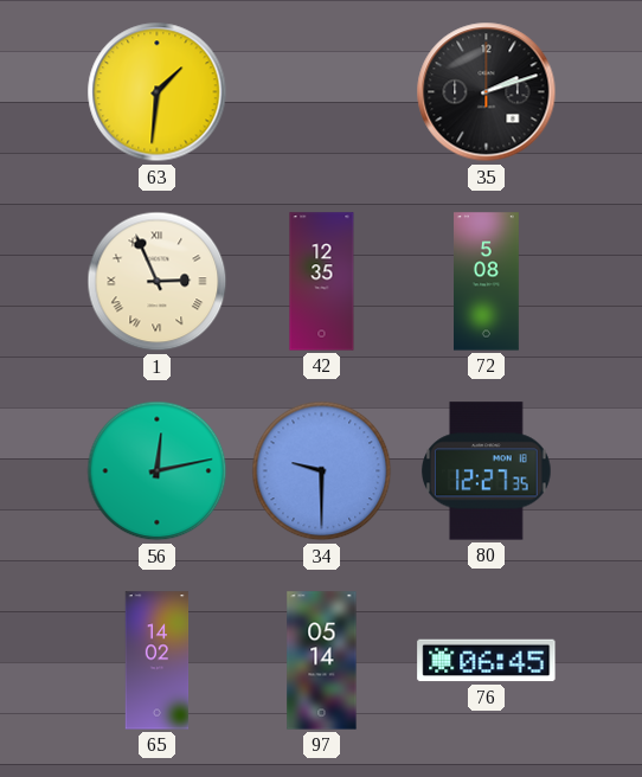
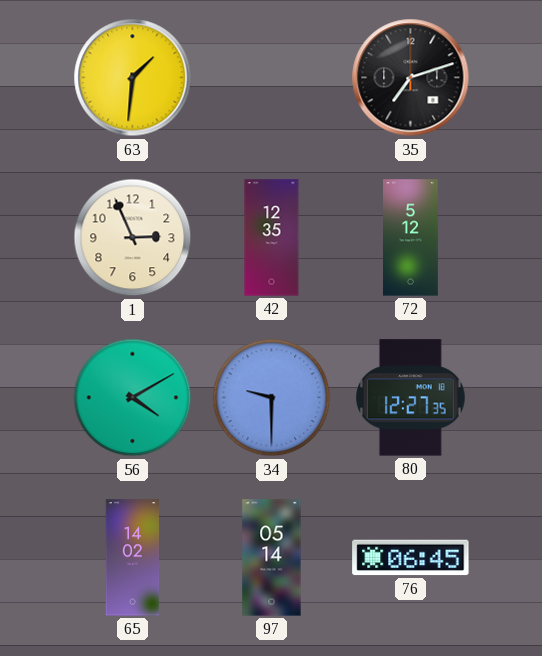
35: 2:12 -> 7:12 (411, 78)
1 numerals: Roman -> Arabic (133, 238)
72: 5:08 -> 5:12 (411, 238)
56: 12:13 -> 4:10 (133, 398)
